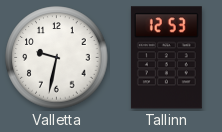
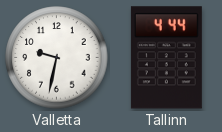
Tallinn: 12:53 -> 4:44 (166, 58)
